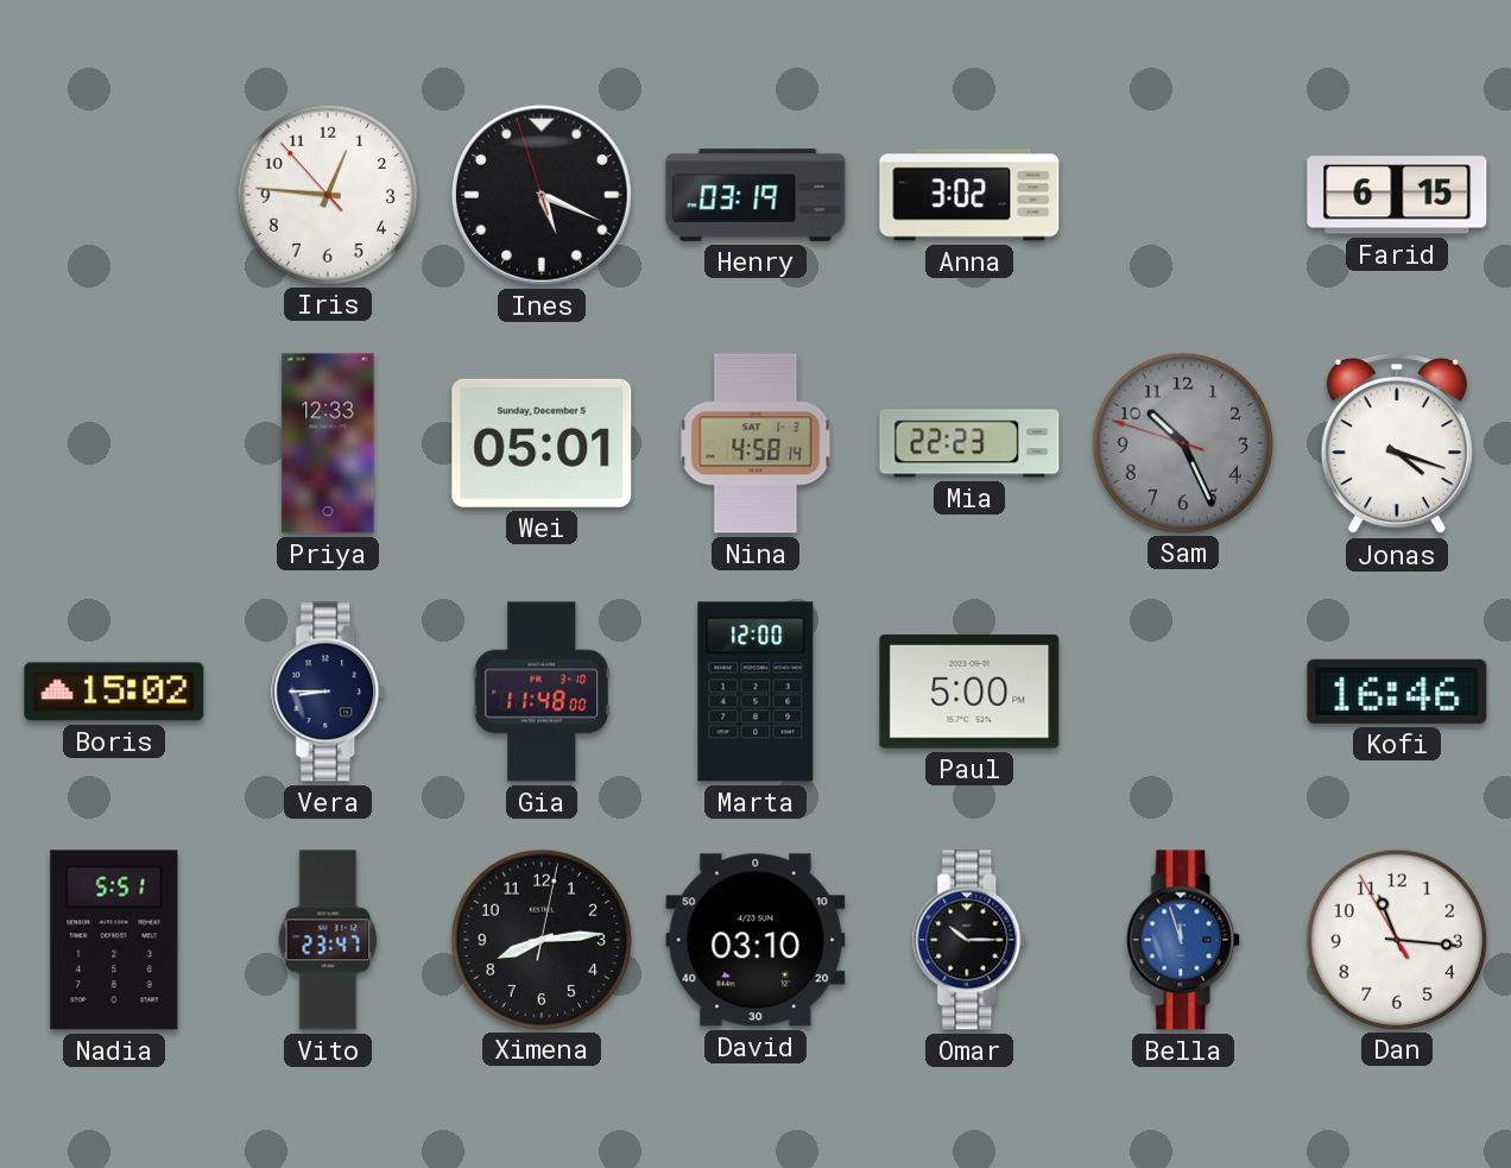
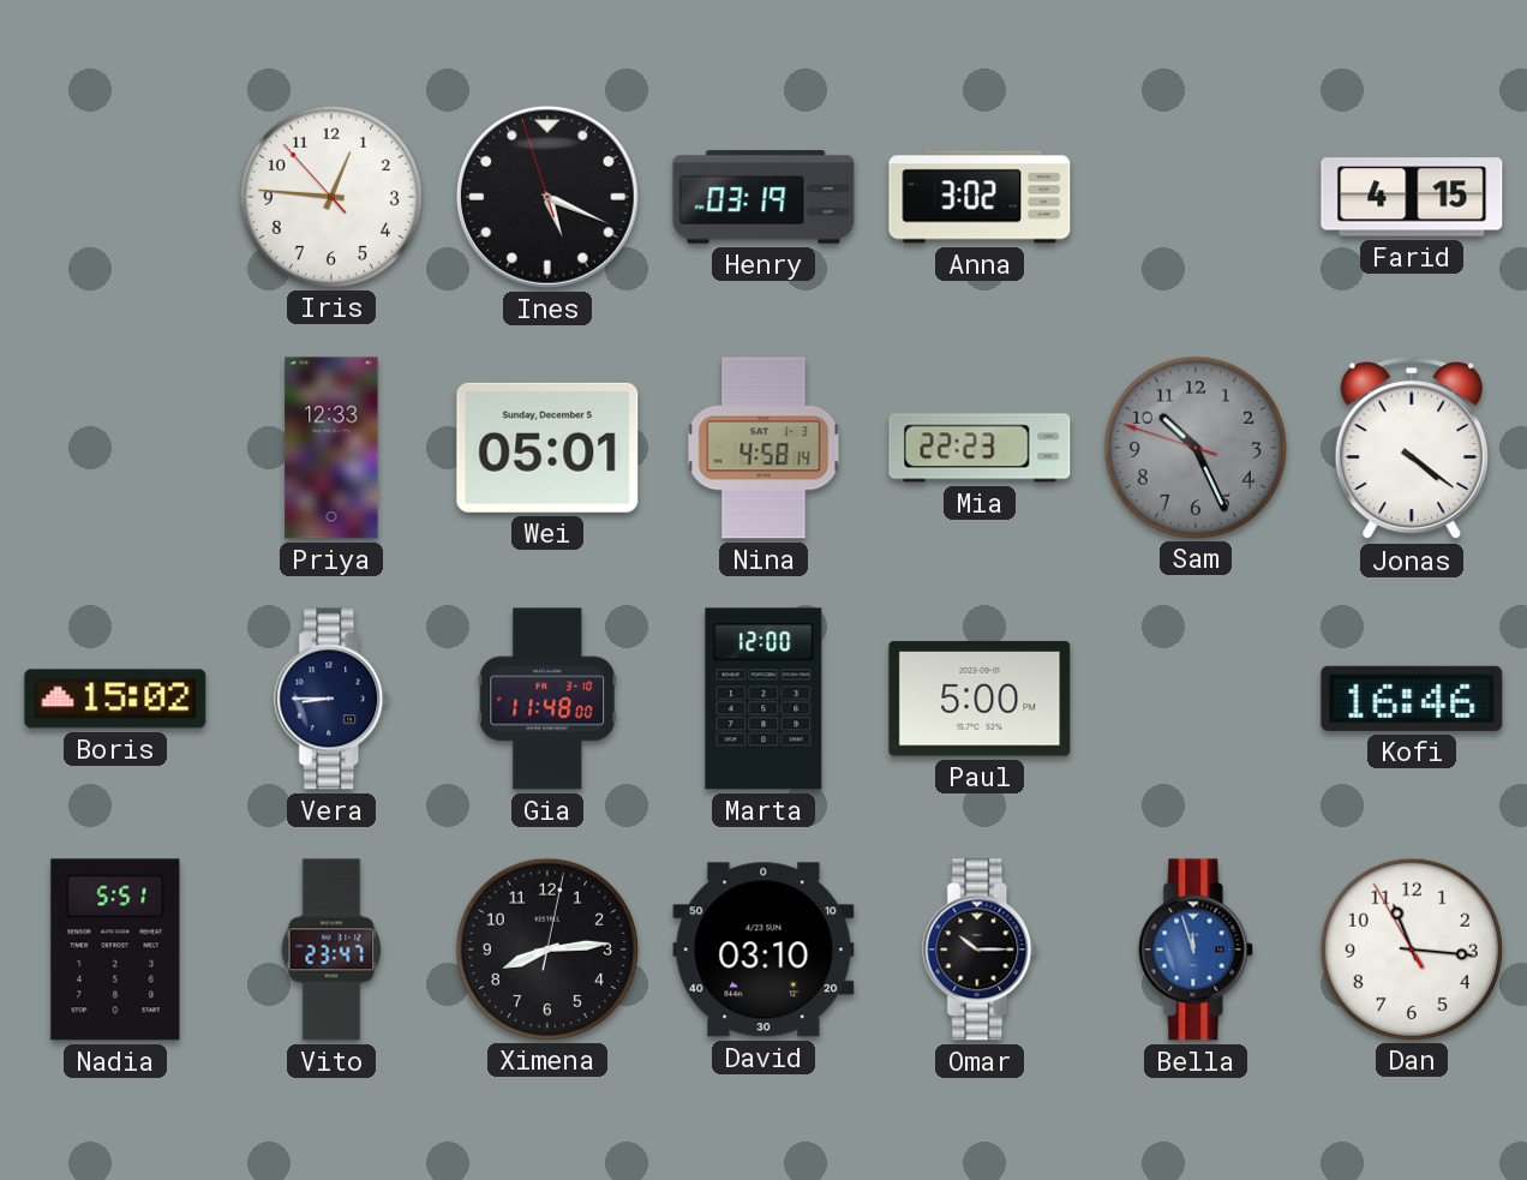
Farid: 6:15 -> 4:15 (1412, 197)
Jonas: 4:18 -> 4:21 (1412, 448)
